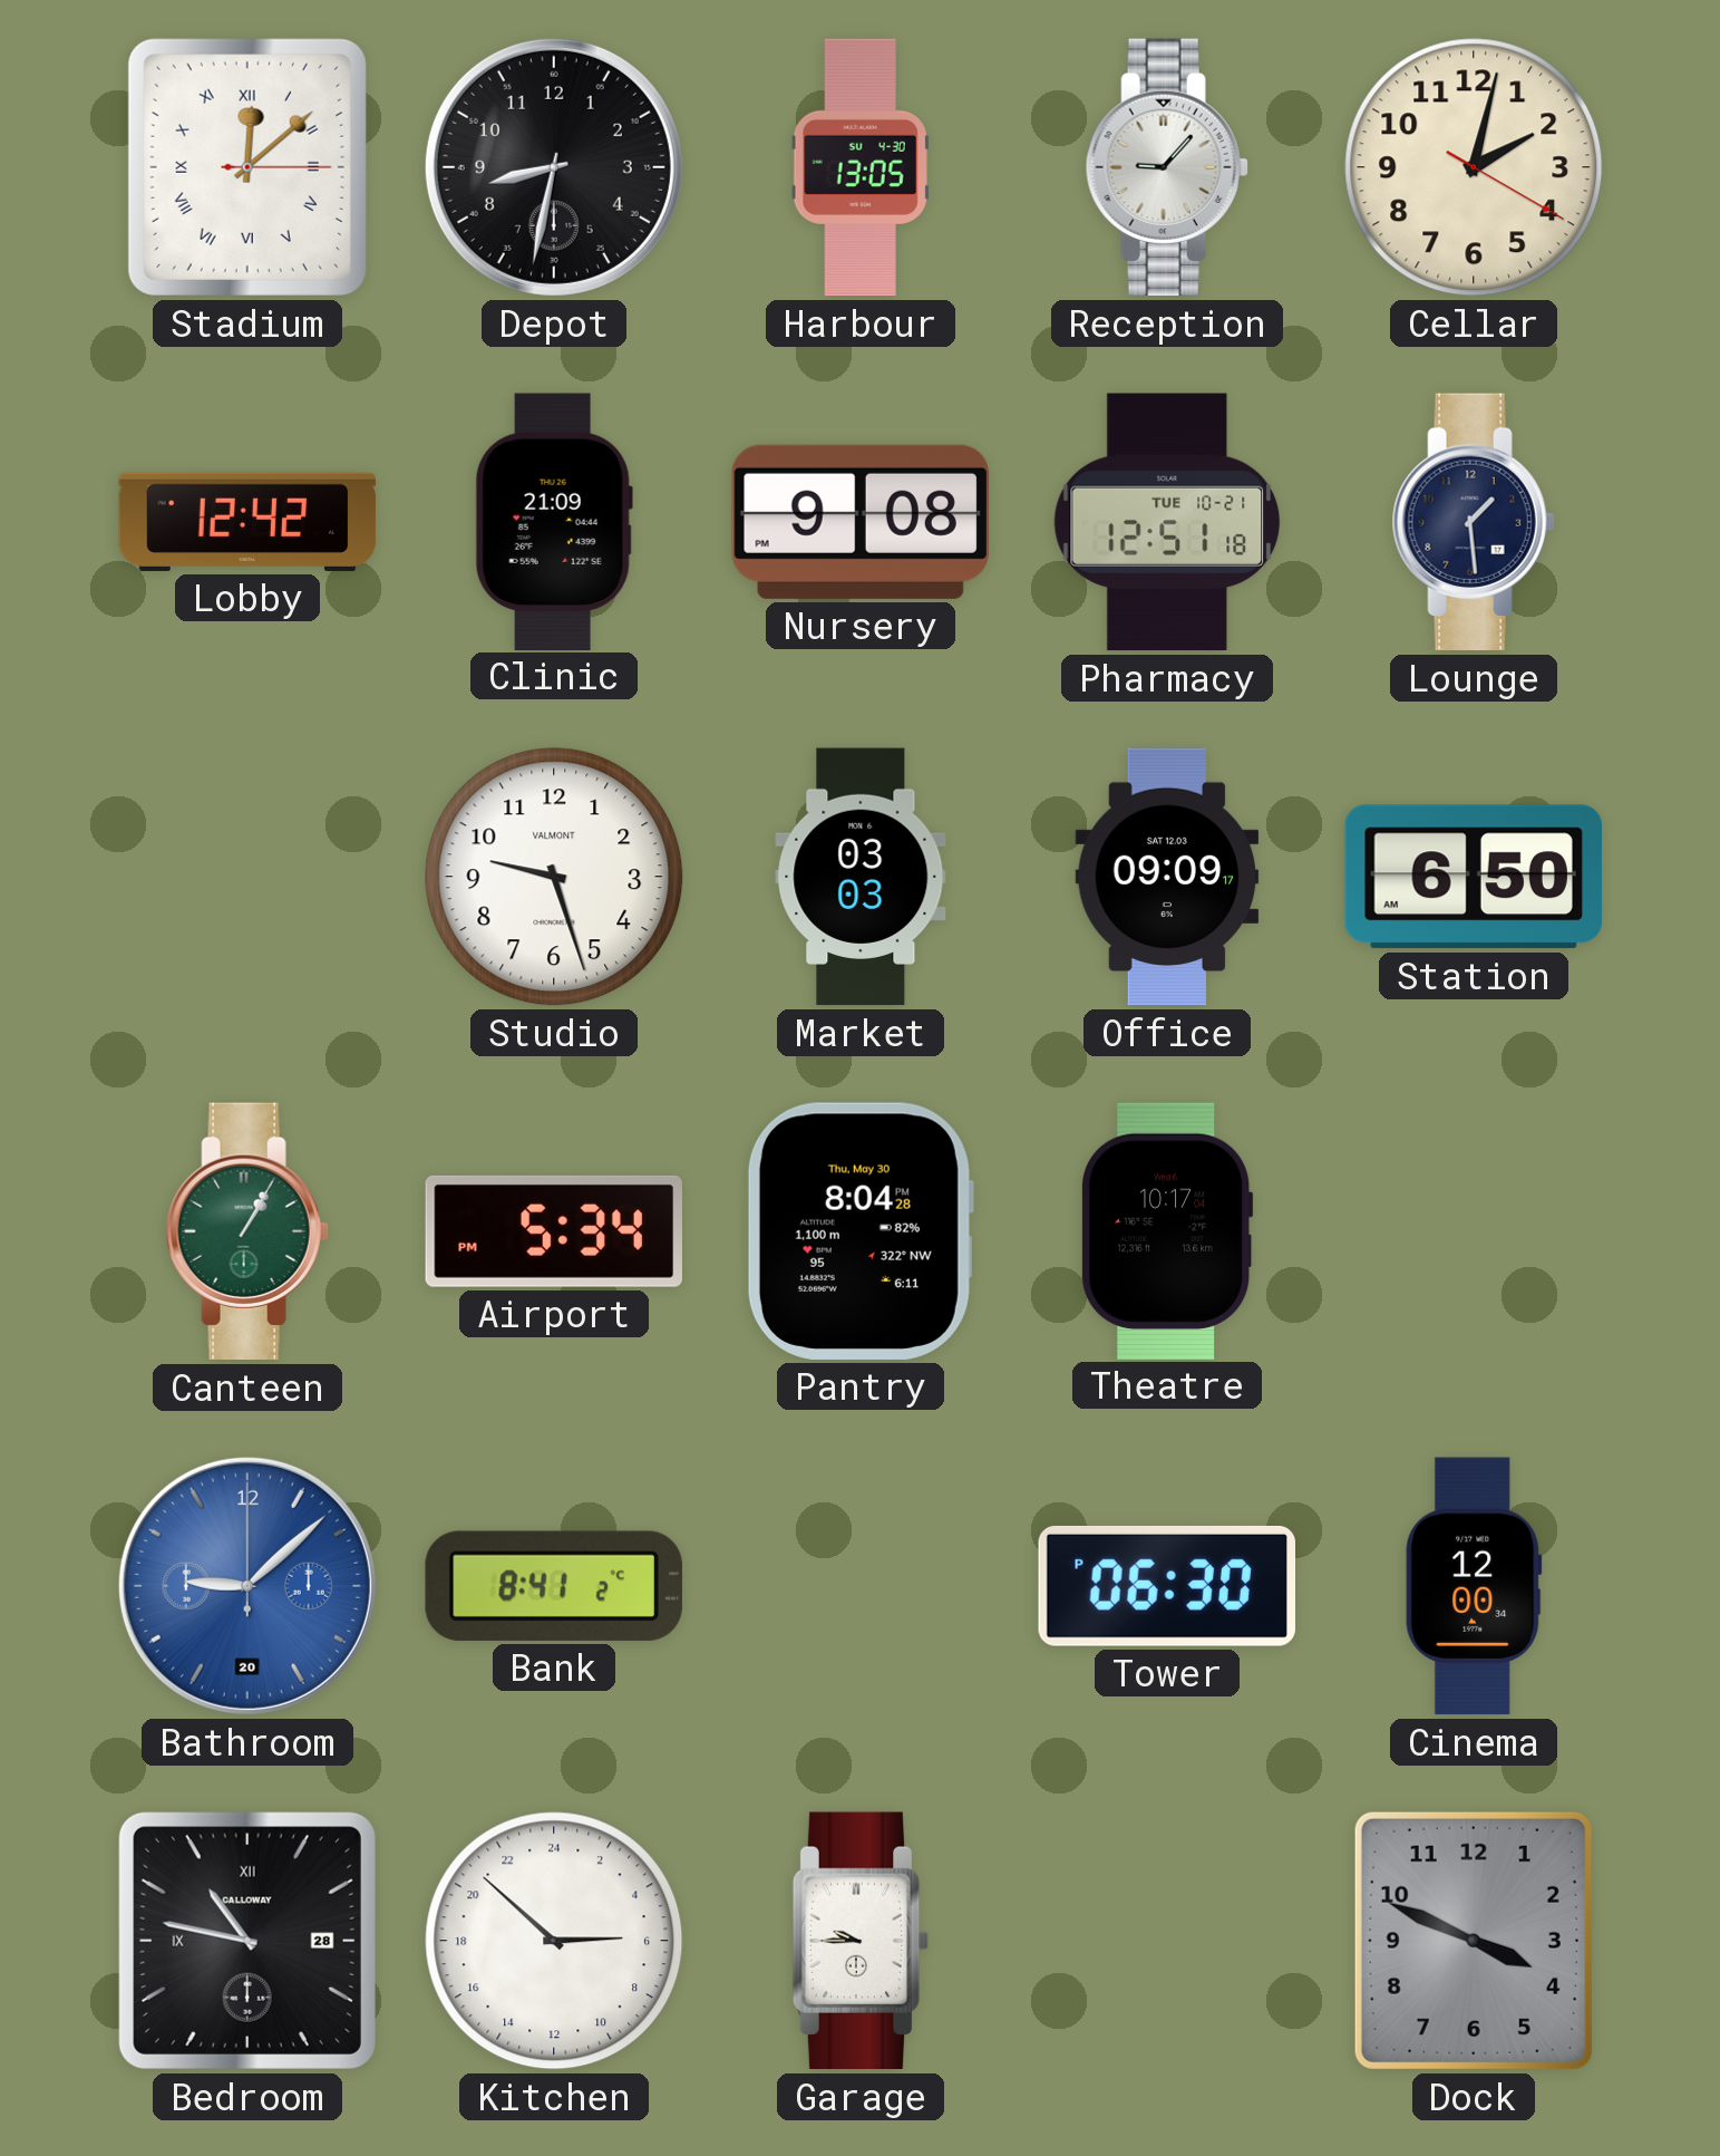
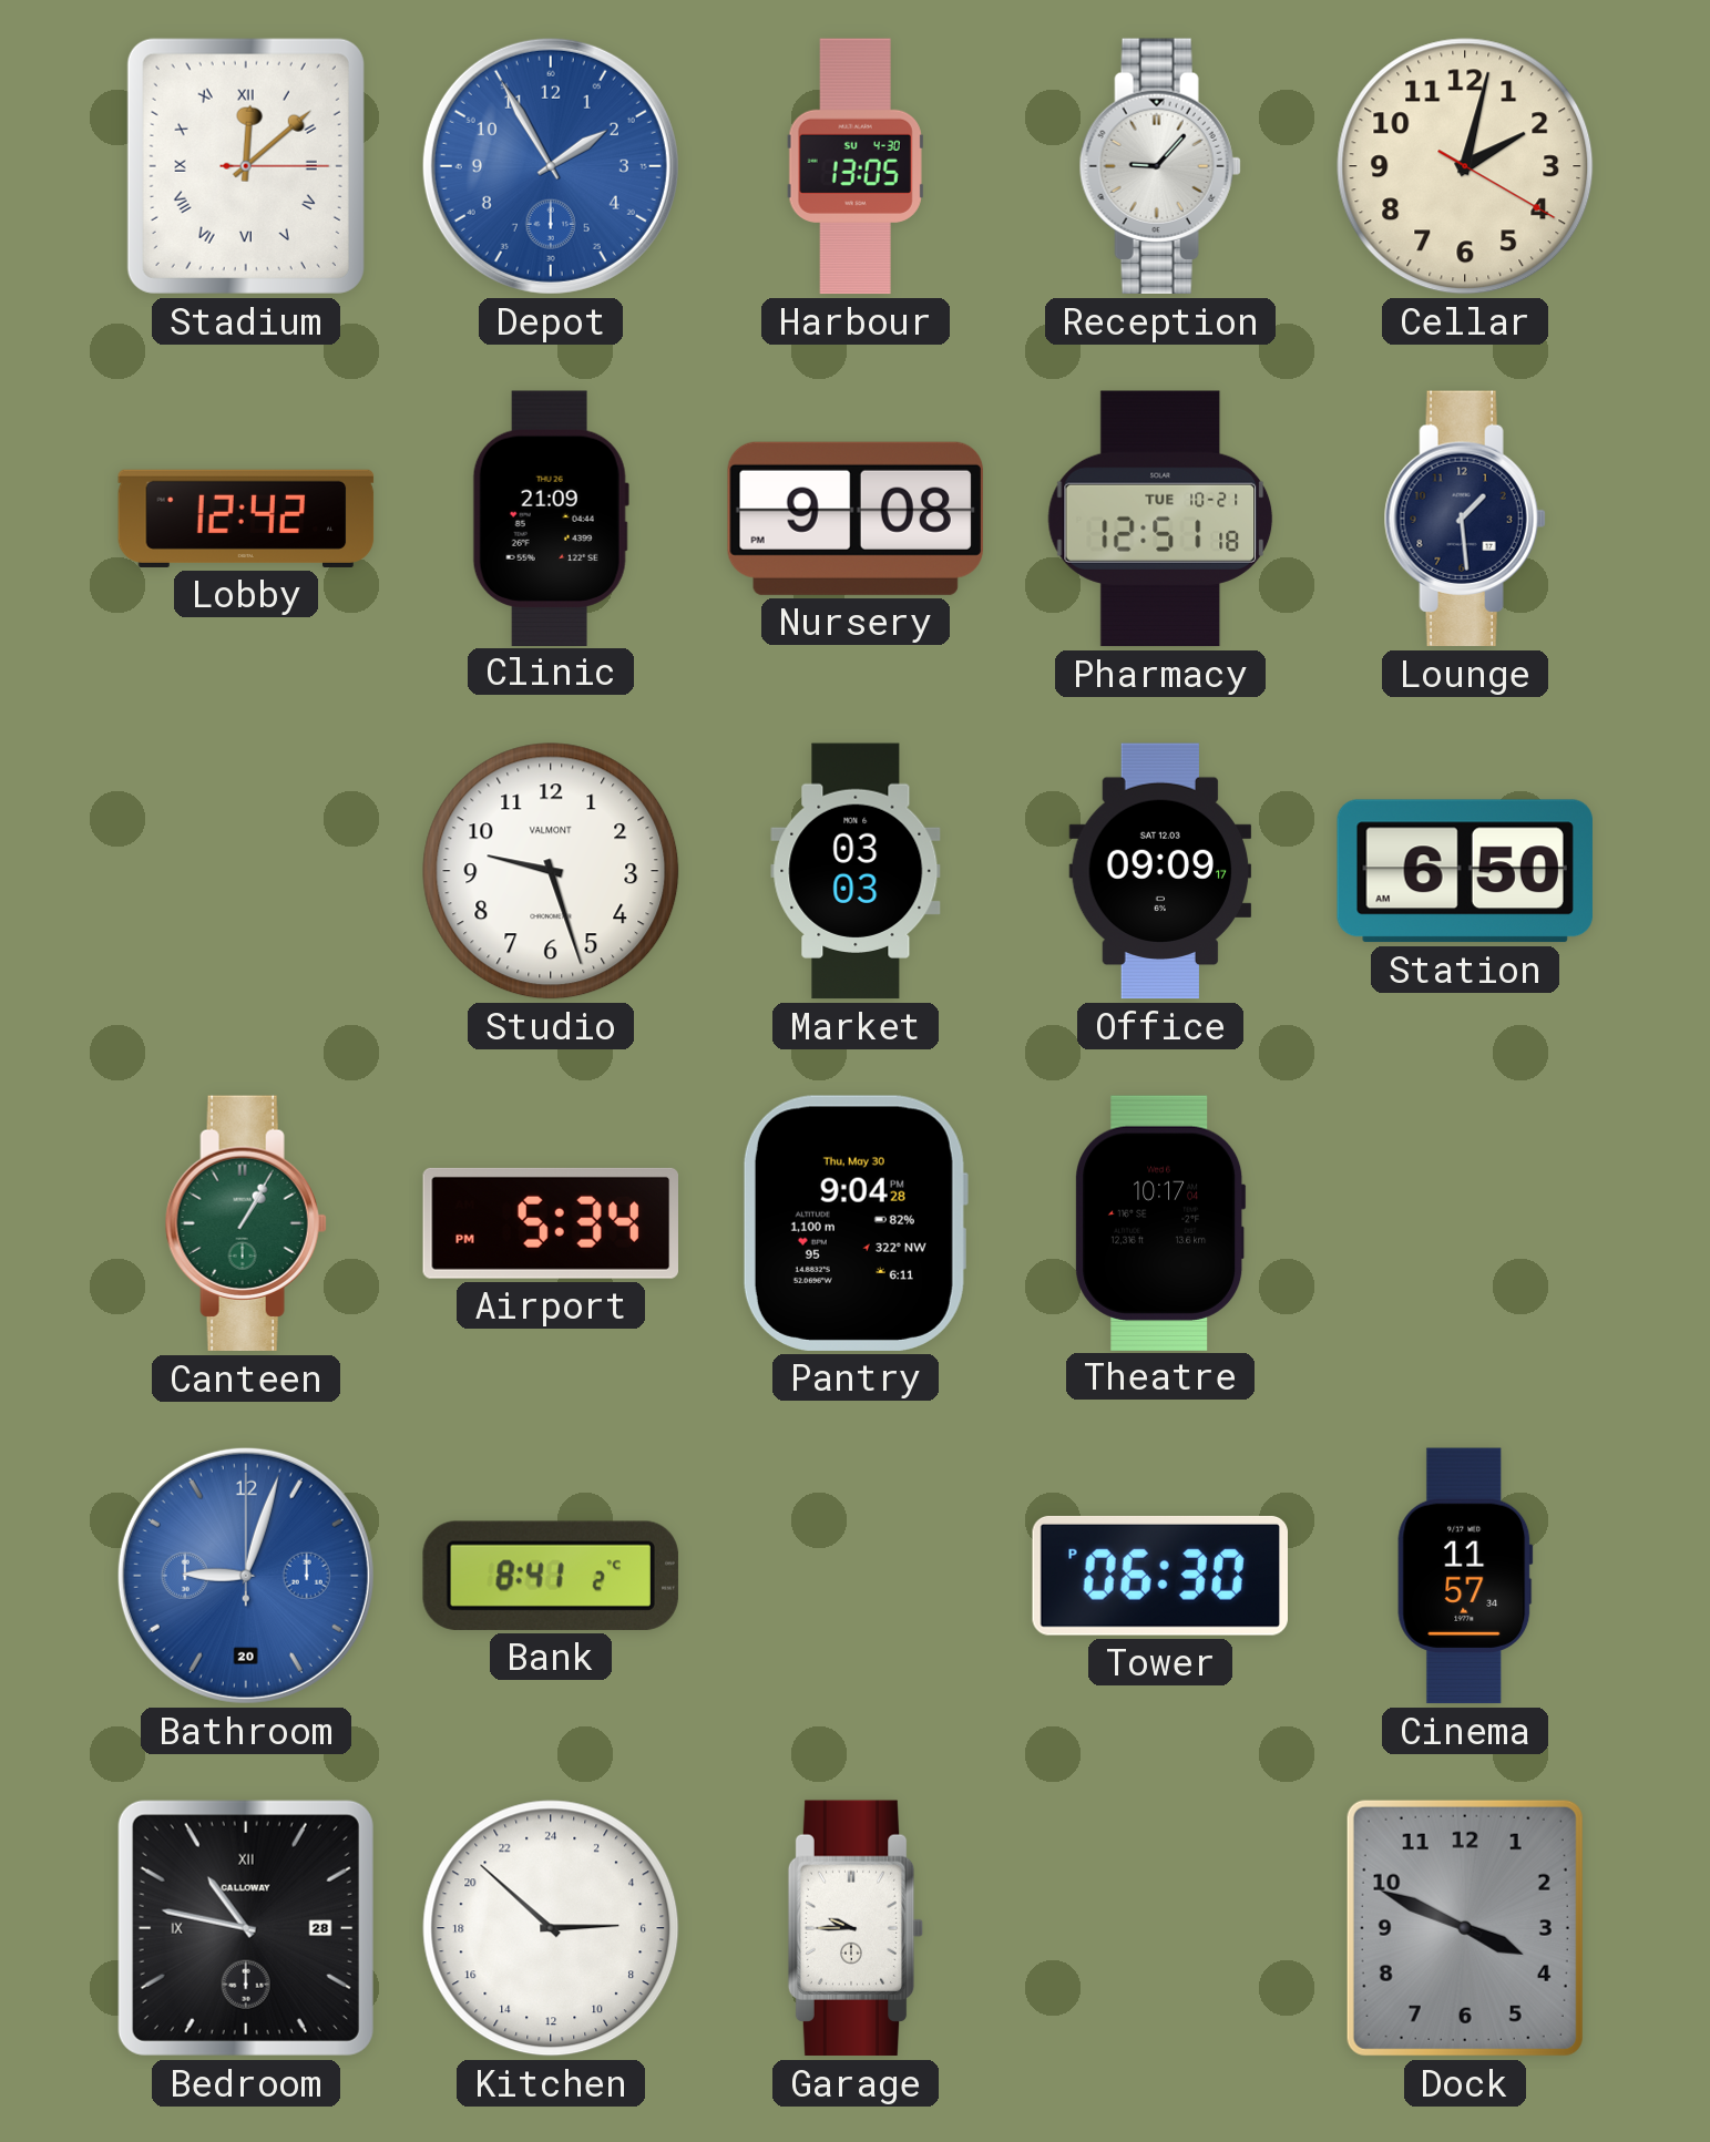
Depot: 8:32 -> 1:55 (551, 166)
Depot dial: black -> blue (551, 166)
Pantry: 8:04 -> 9:04 (854, 1223)
Bathroom: 9:08 -> 9:03 (246, 1576)
Cinema: 12:00 -> 11:57 (1465, 1576)
